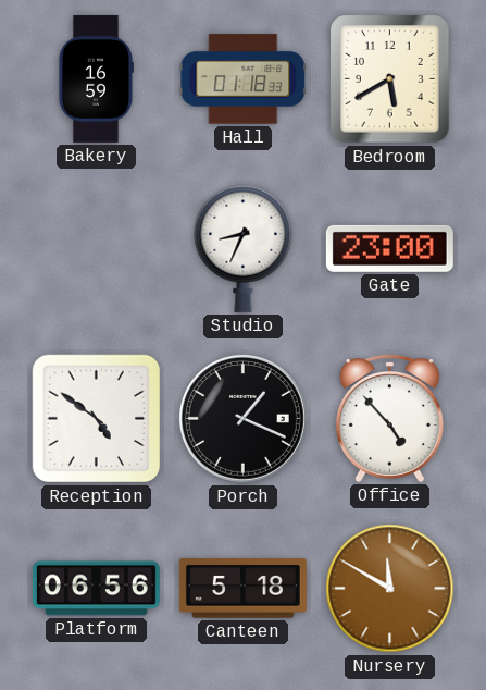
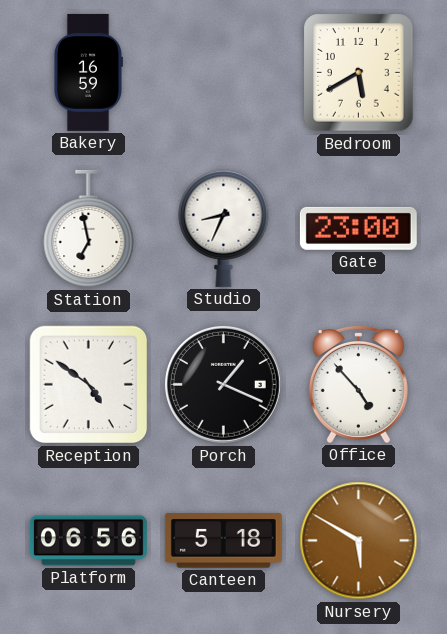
Hall: 01:18 -> none (244, 79)
Station: none -> 6:58 (89, 229)
Nursery: 11:50 -> 5:50 (359, 541)
